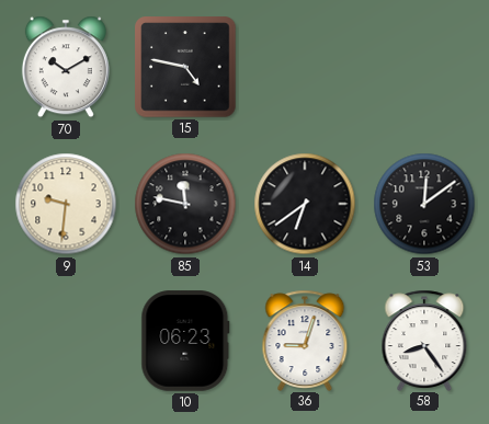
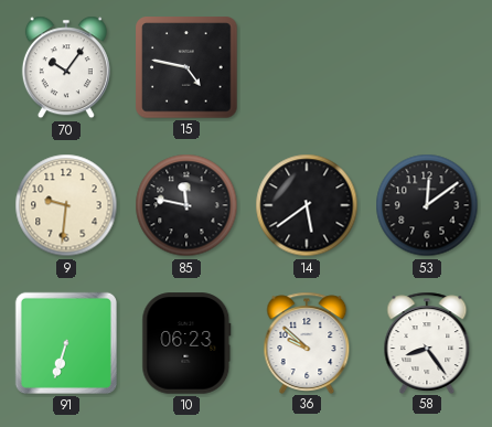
70: 10:10 -> 10:06 (66, 67)
14: 6:39 -> 5:39 (307, 205)
91: none -> 6:33 (66, 343)
36: 9:03 -> 9:52 (307, 342)
